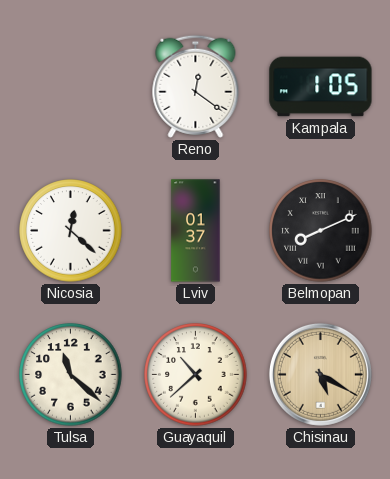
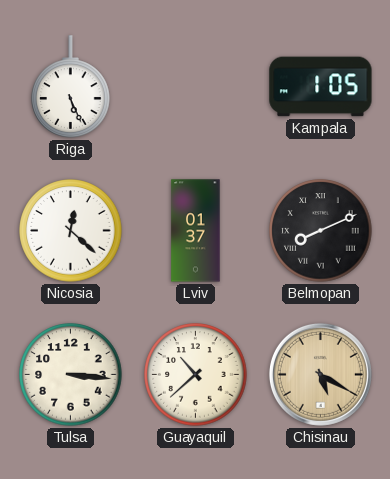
Riga: none -> 5:26 (71, 87)
Reno: 12:21 -> none (196, 86)
Tulsa: 11:22 -> 3:16 (71, 375)
